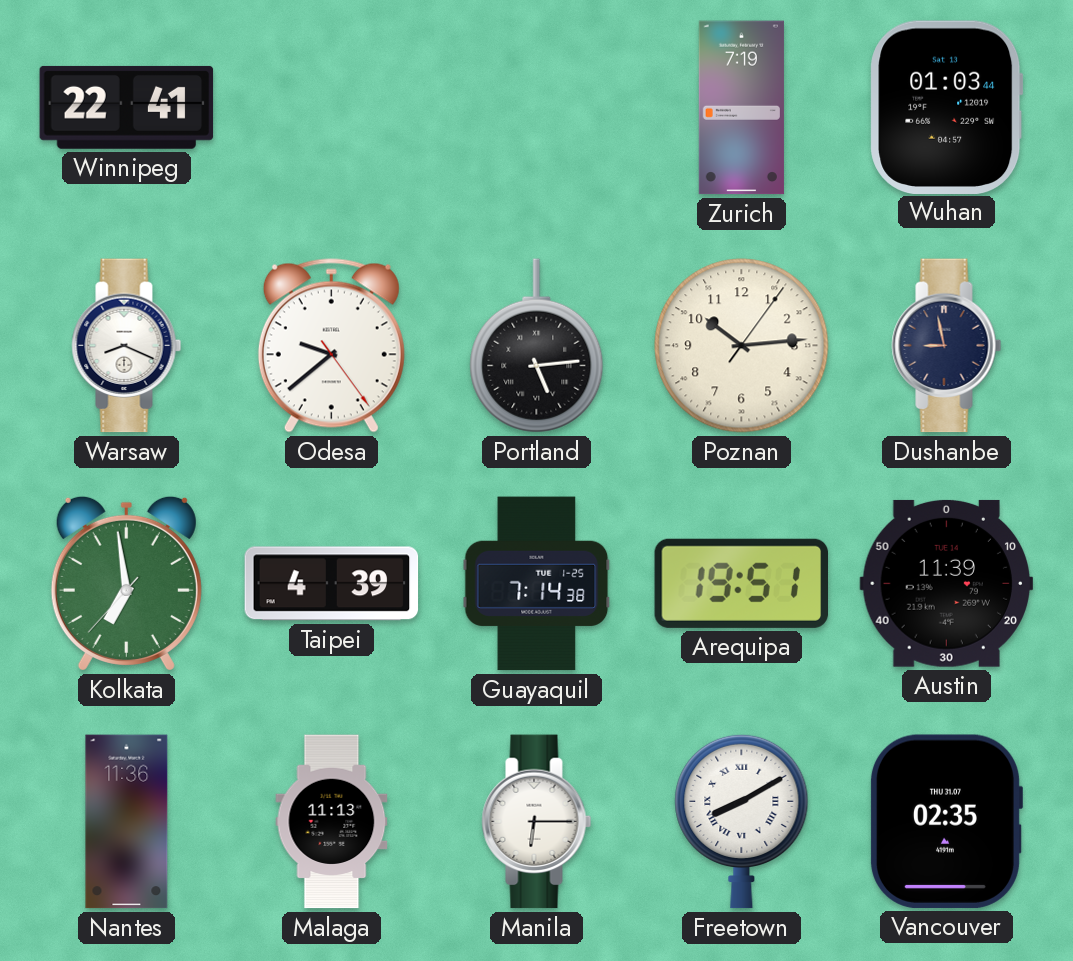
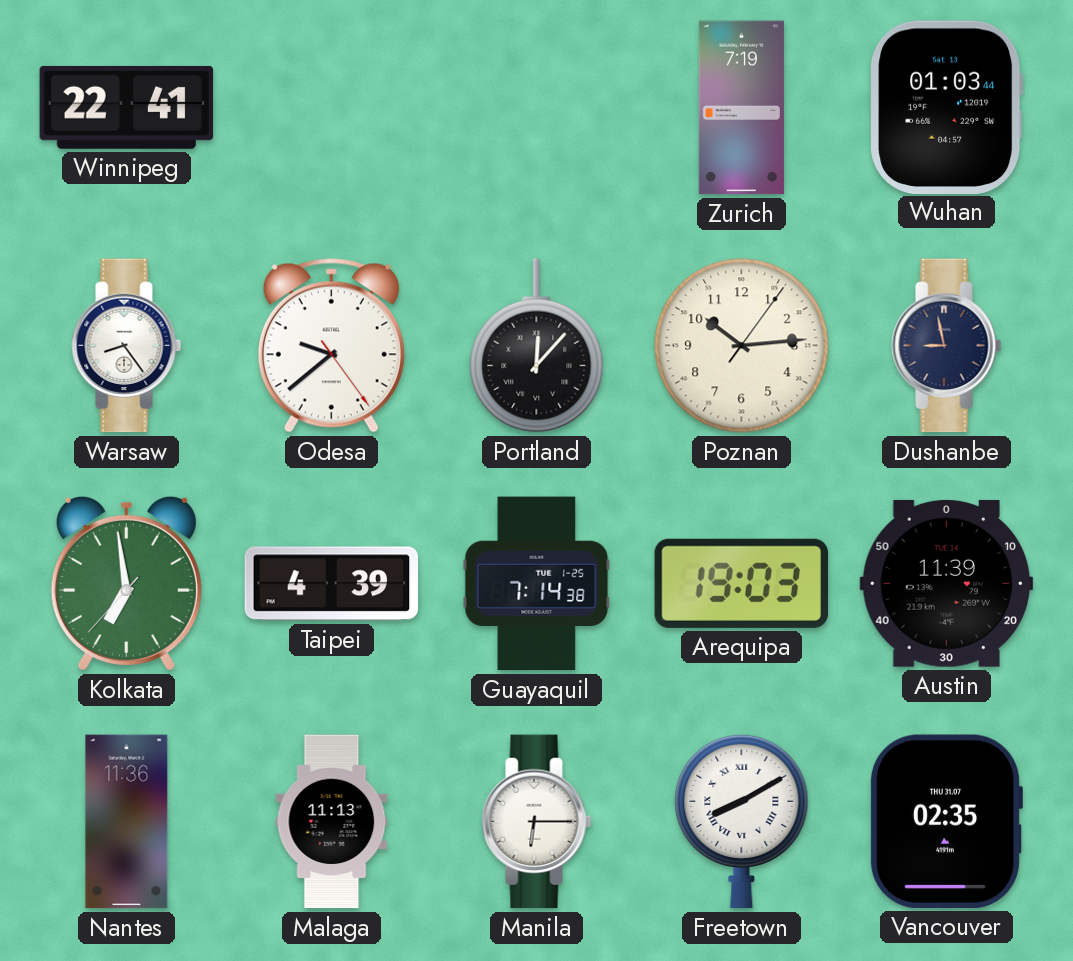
Warsaw: 8:19 -> 8:24 (127, 346)
Portland: 5:14 -> 12:07 (537, 346)
Arequipa: 19:51 -> 19:03 (742, 583)
